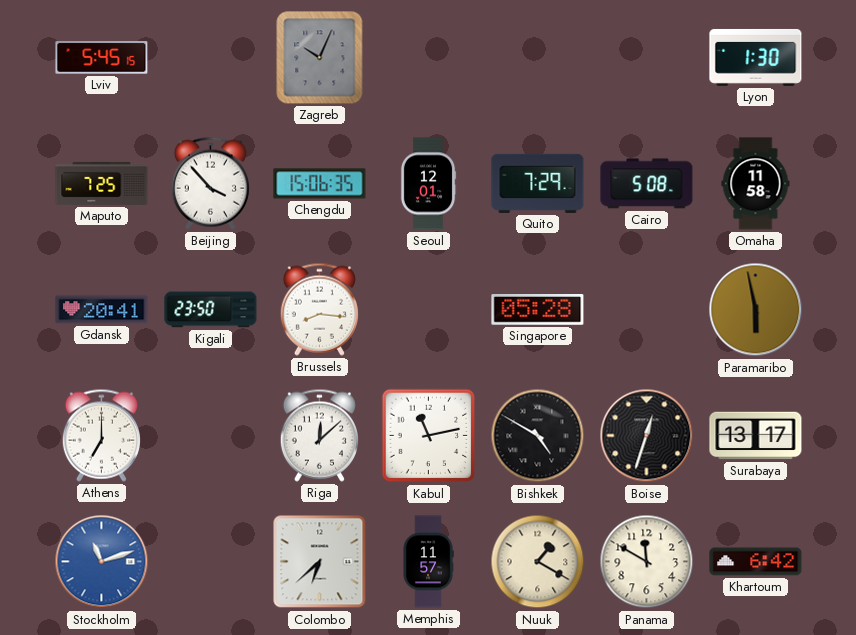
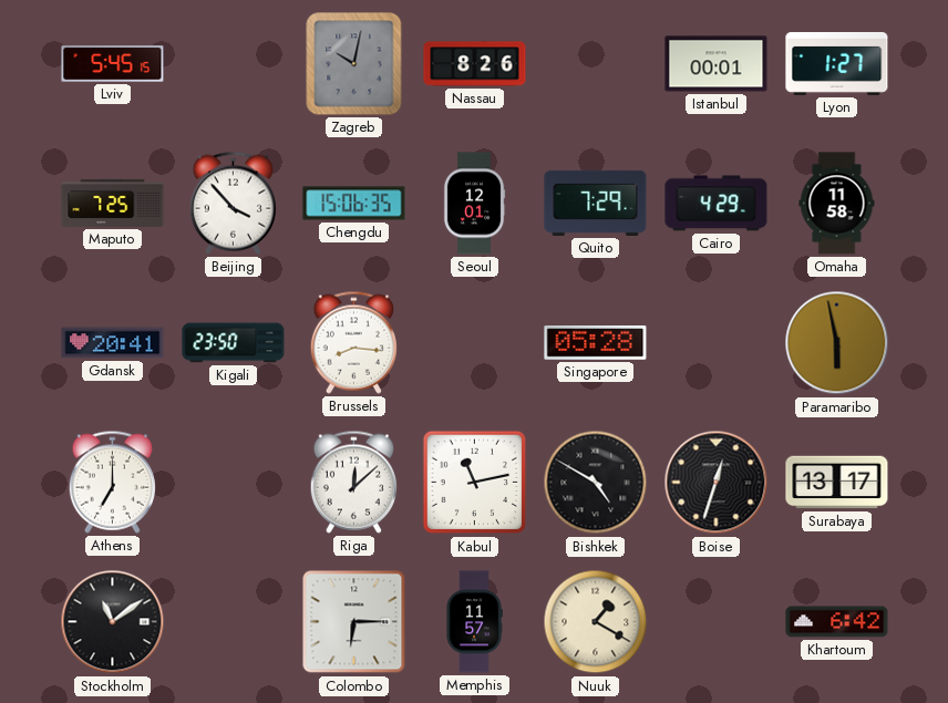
Zagreb: 10:04 -> 10:02 (354, 64)
Nassau: none -> 8:26 (475, 64)
Istanbul: none -> 00:01 (717, 64)
Lyon: 1:30 -> 1:27 (837, 63)
Cairo: 5:08 -> 4:29 (717, 204)
Stockholm: 11:12 -> 11:09 (113, 622)
Stockholm dial: blue -> black (113, 622)
Colombo: 6:38 -> 6:15 (354, 622)
Panama: 11:50 -> none (647, 562)
